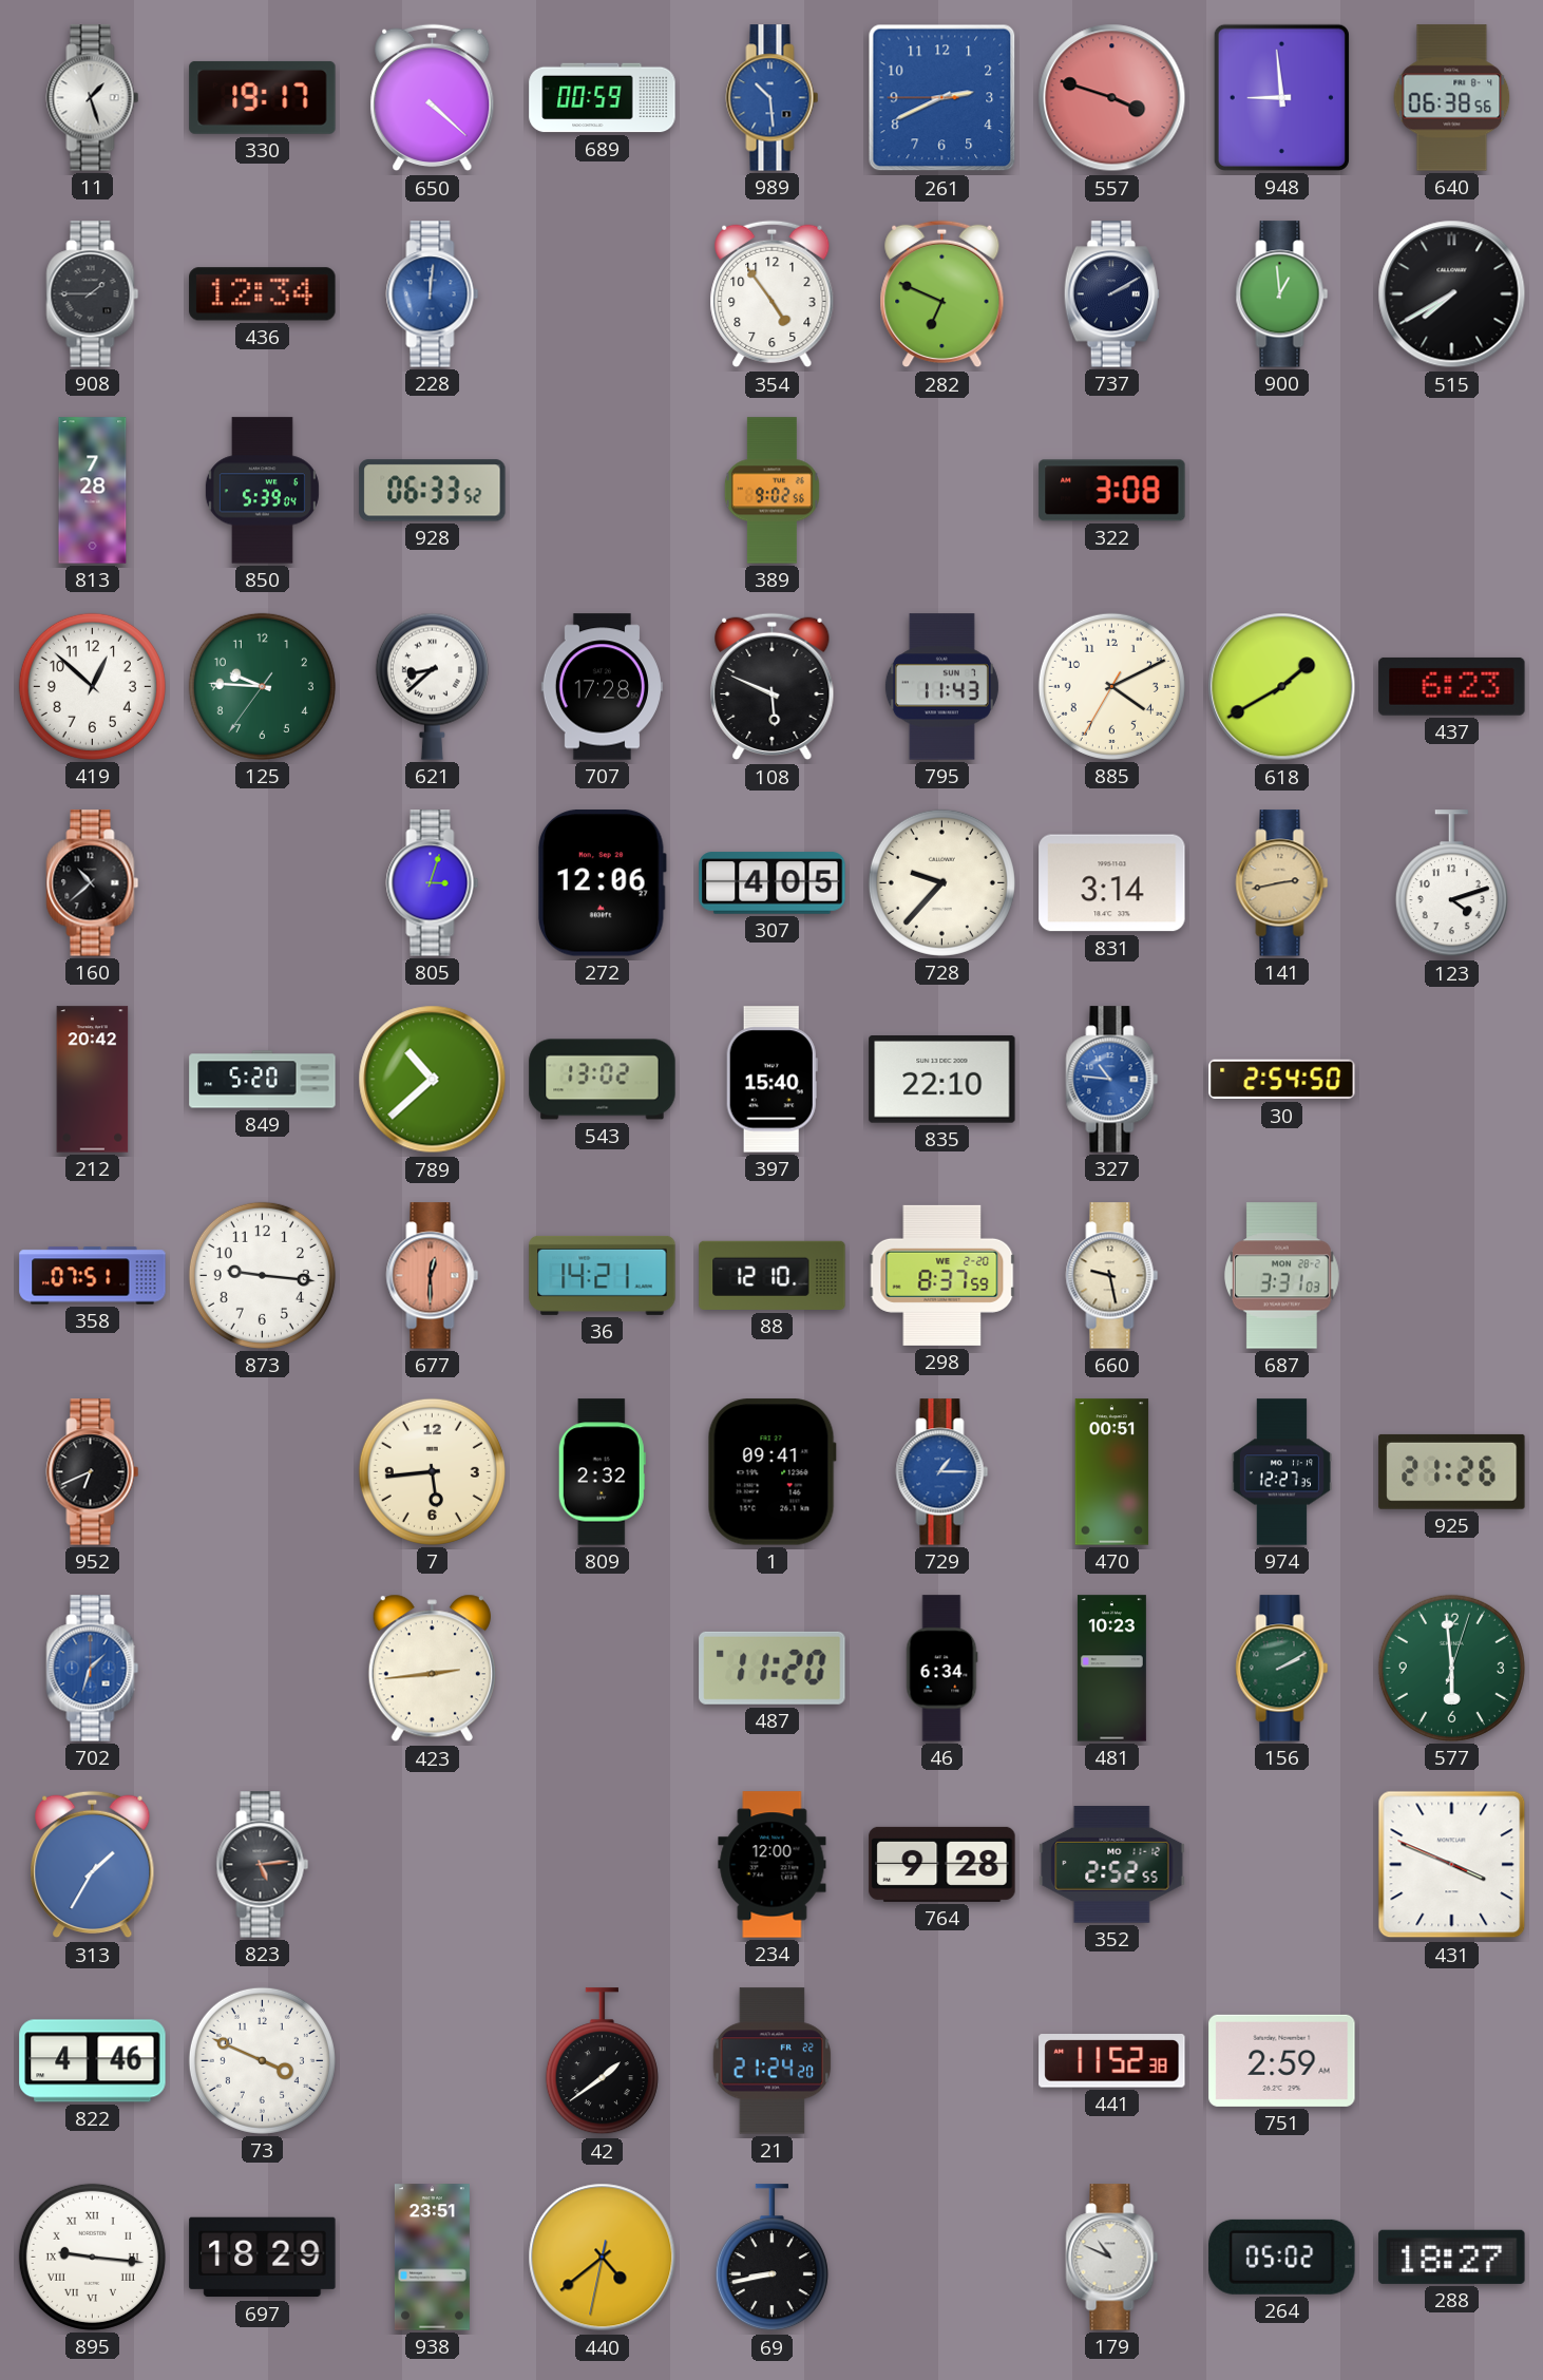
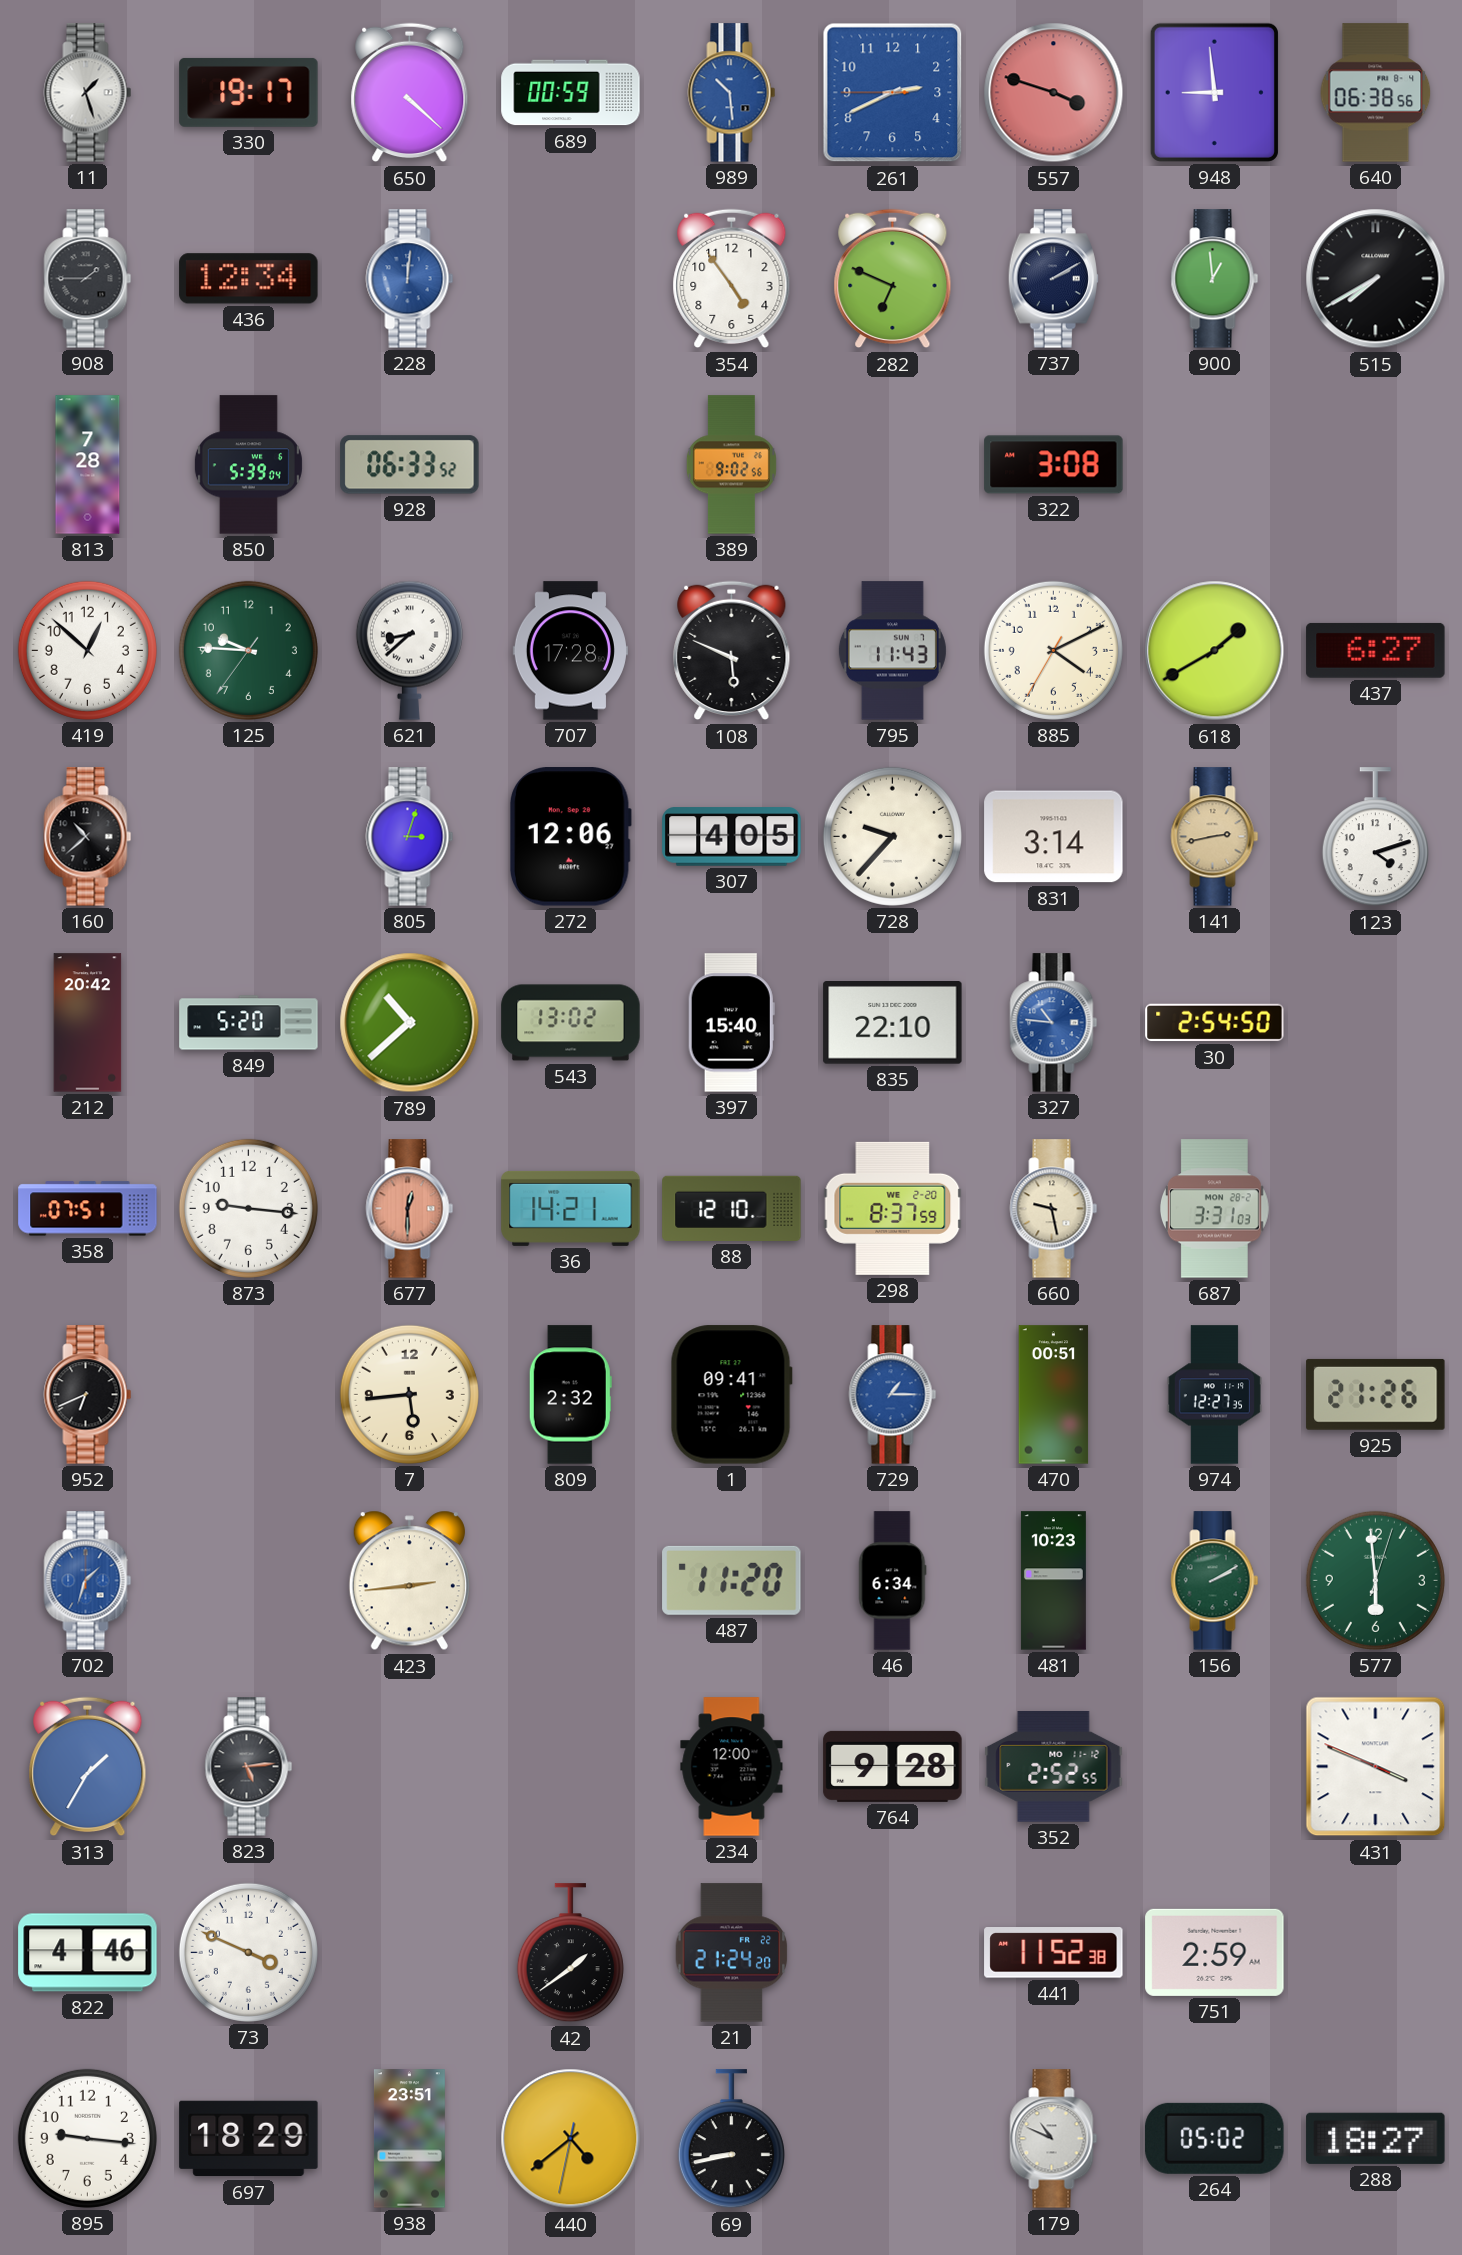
437: 6:23 -> 6:27 (1376, 650)
895 numerals: Roman -> Arabic (87, 2138)
